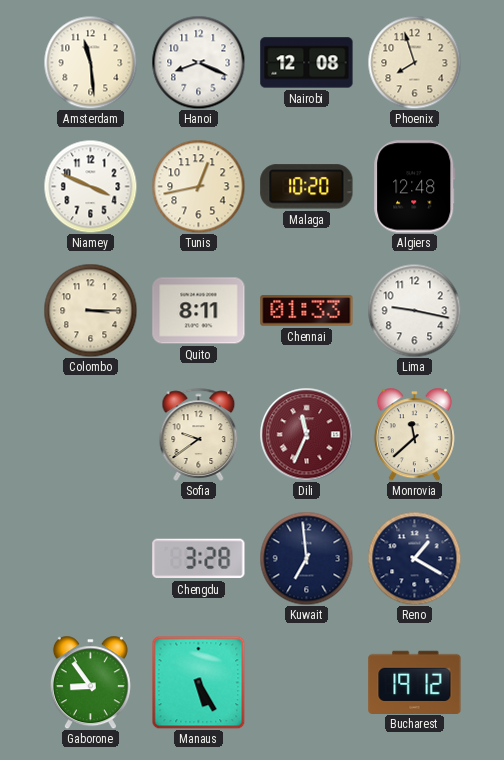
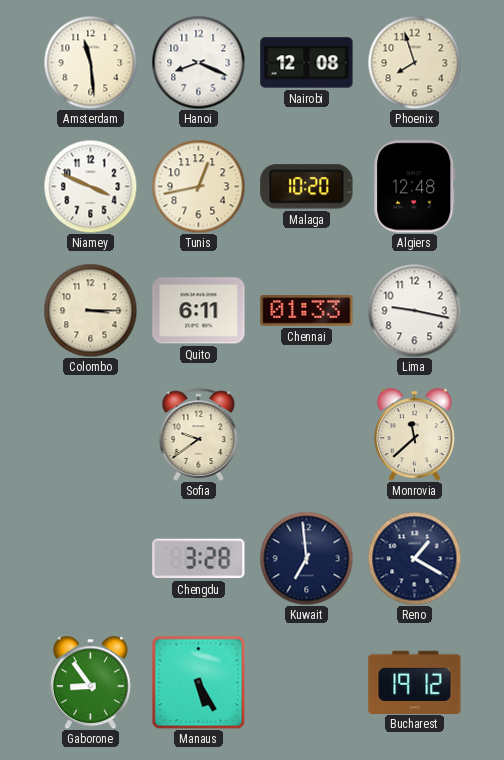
Quito: 8:11 -> 6:11 (199, 311)
Dili: 11:34 -> none (306, 434)
